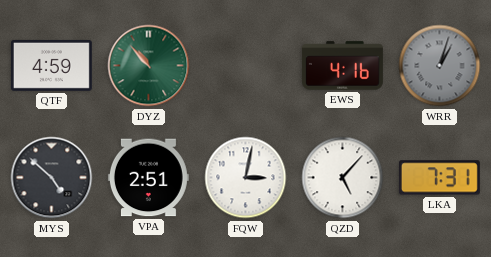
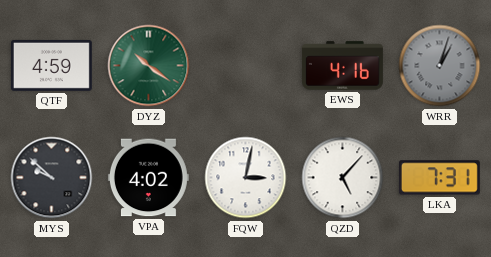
DYZ: 10:53 -> 10:21 (149, 66)
MYS: 4:52 -> 9:52 (52, 178)
VPA: 2:51 -> 4:02 (148, 178)
